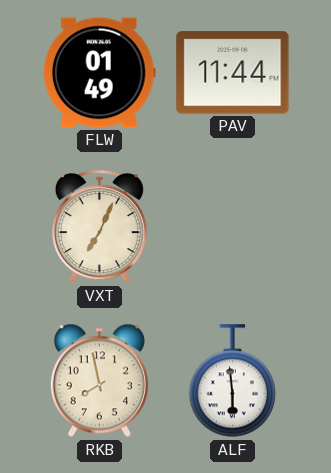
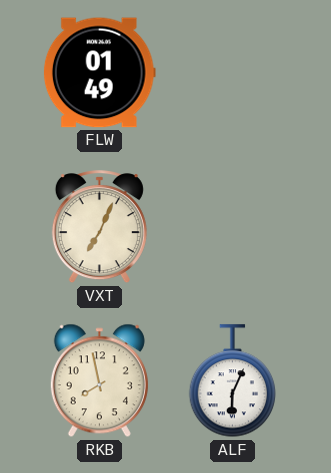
PAV: 11:44 -> none (233, 73)
ALF: 5:59 -> 6:04 (232, 381)
